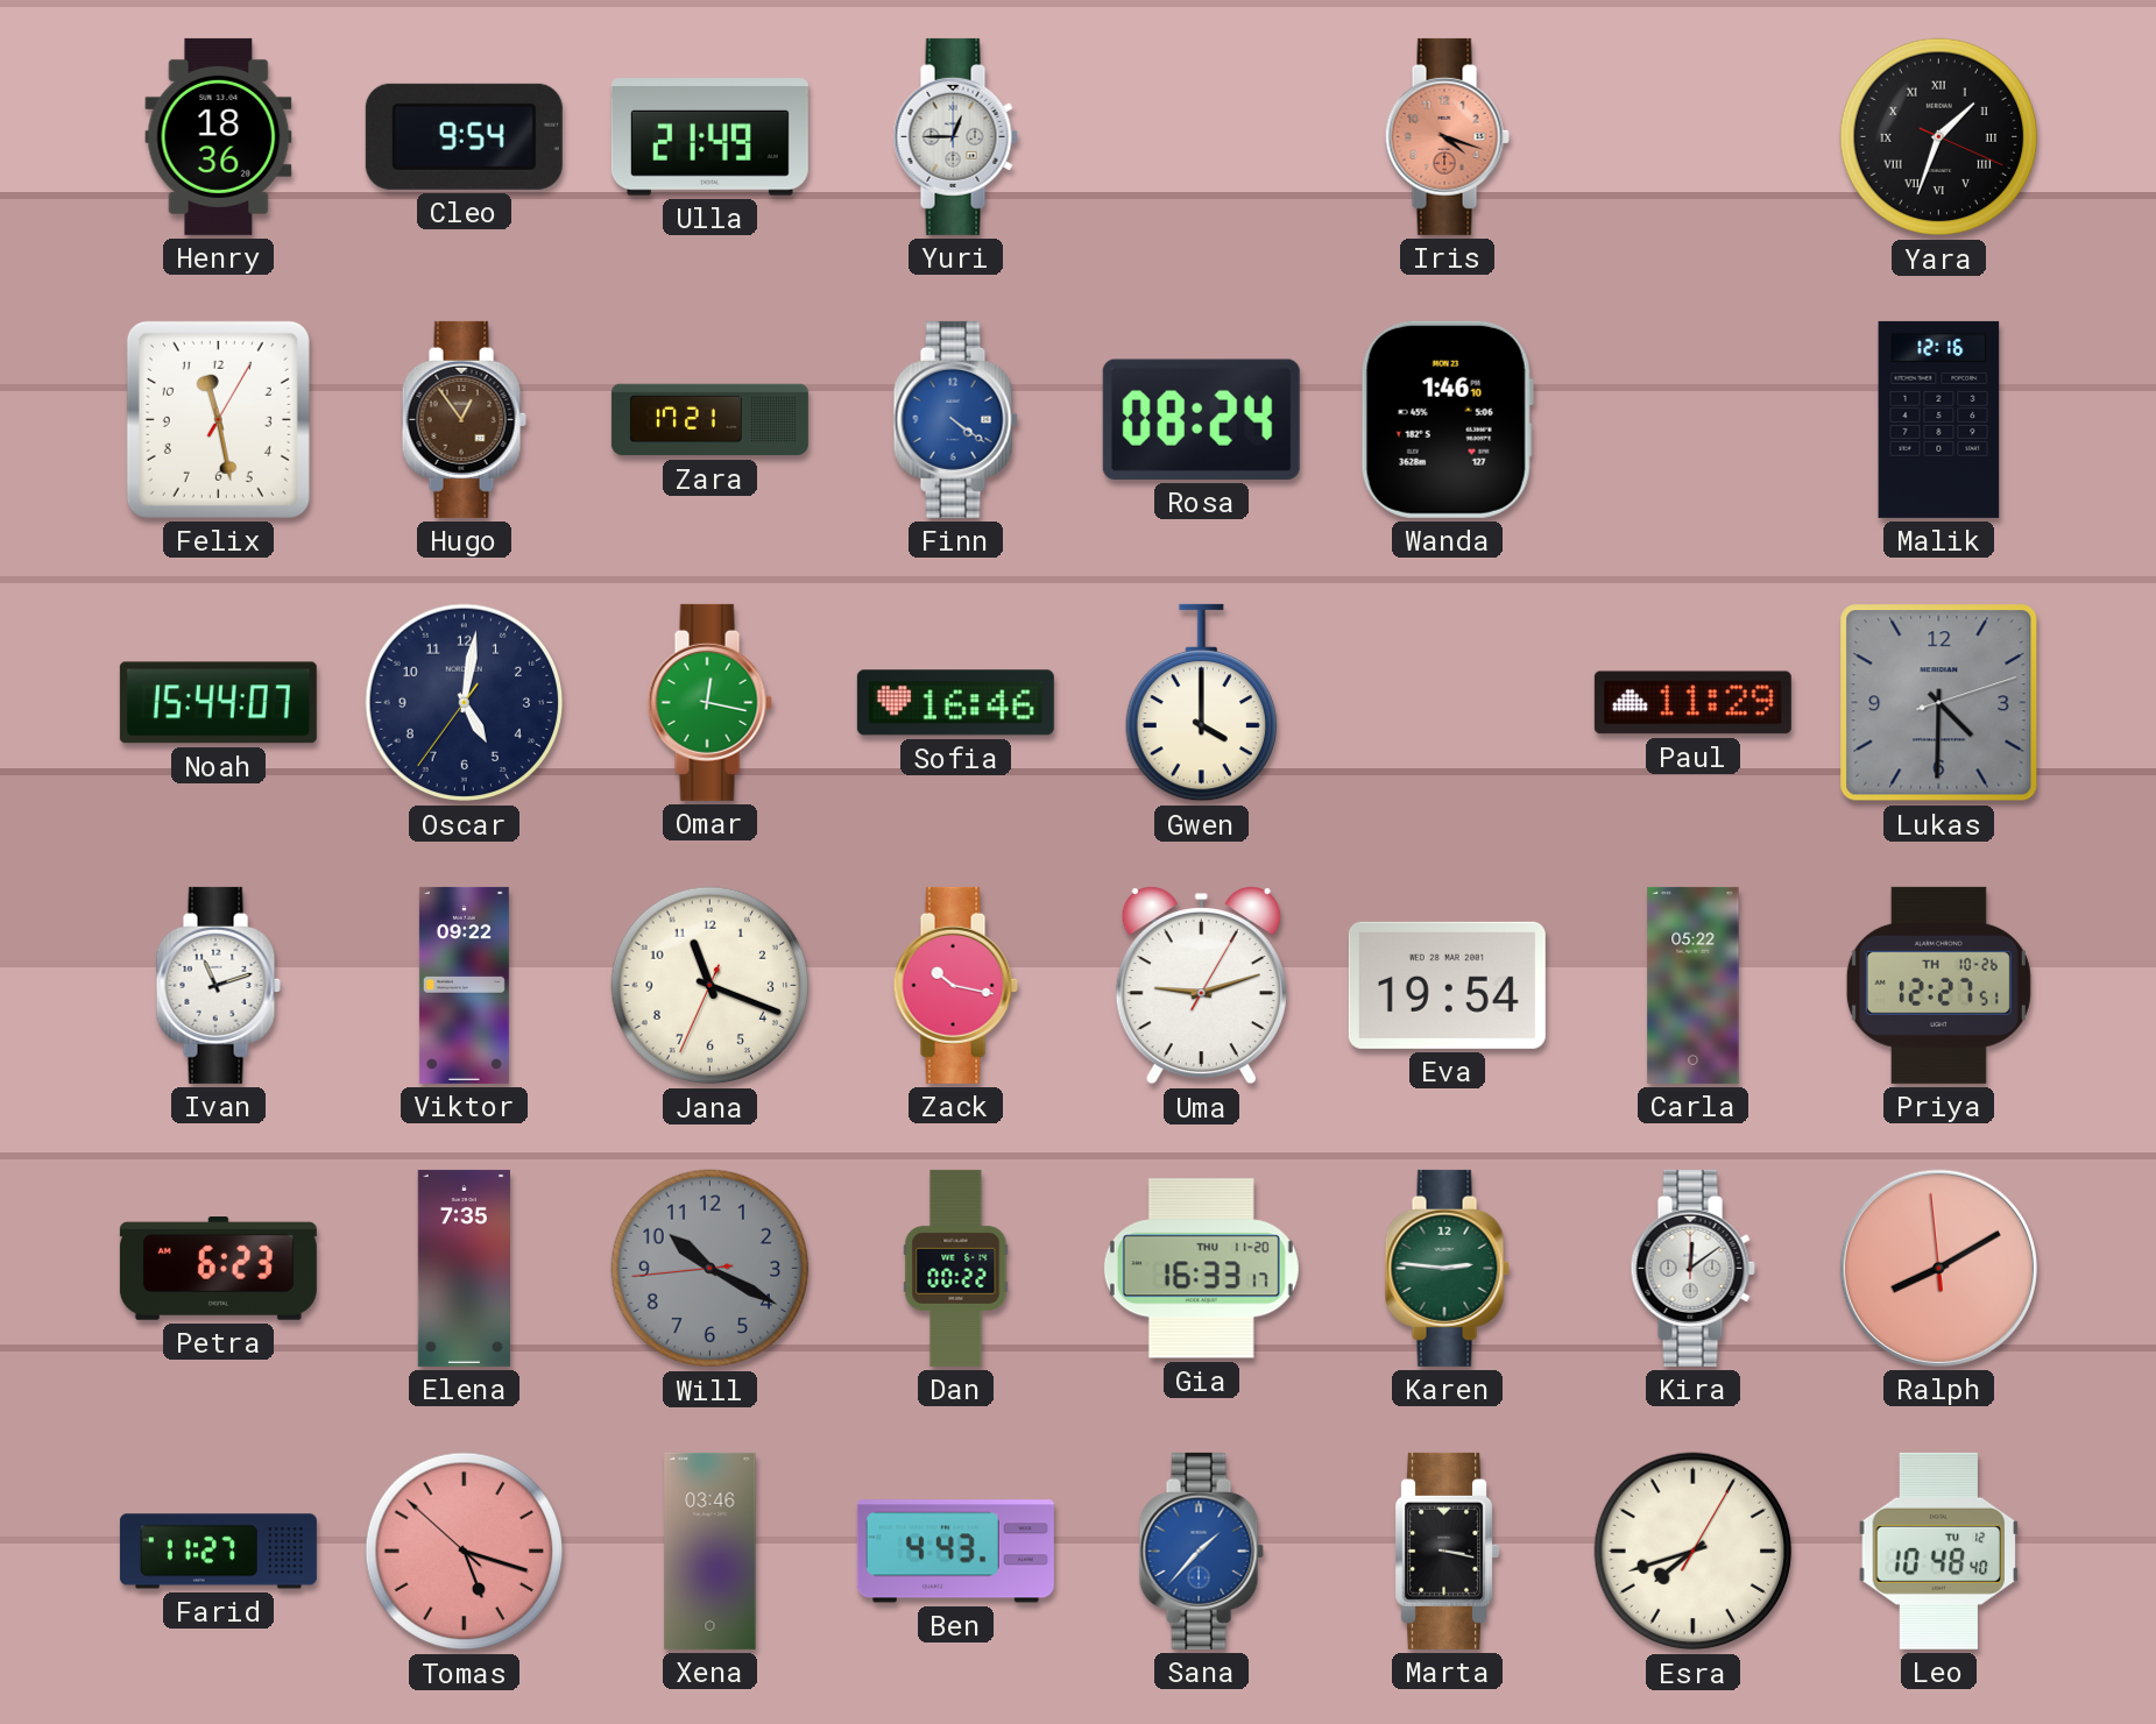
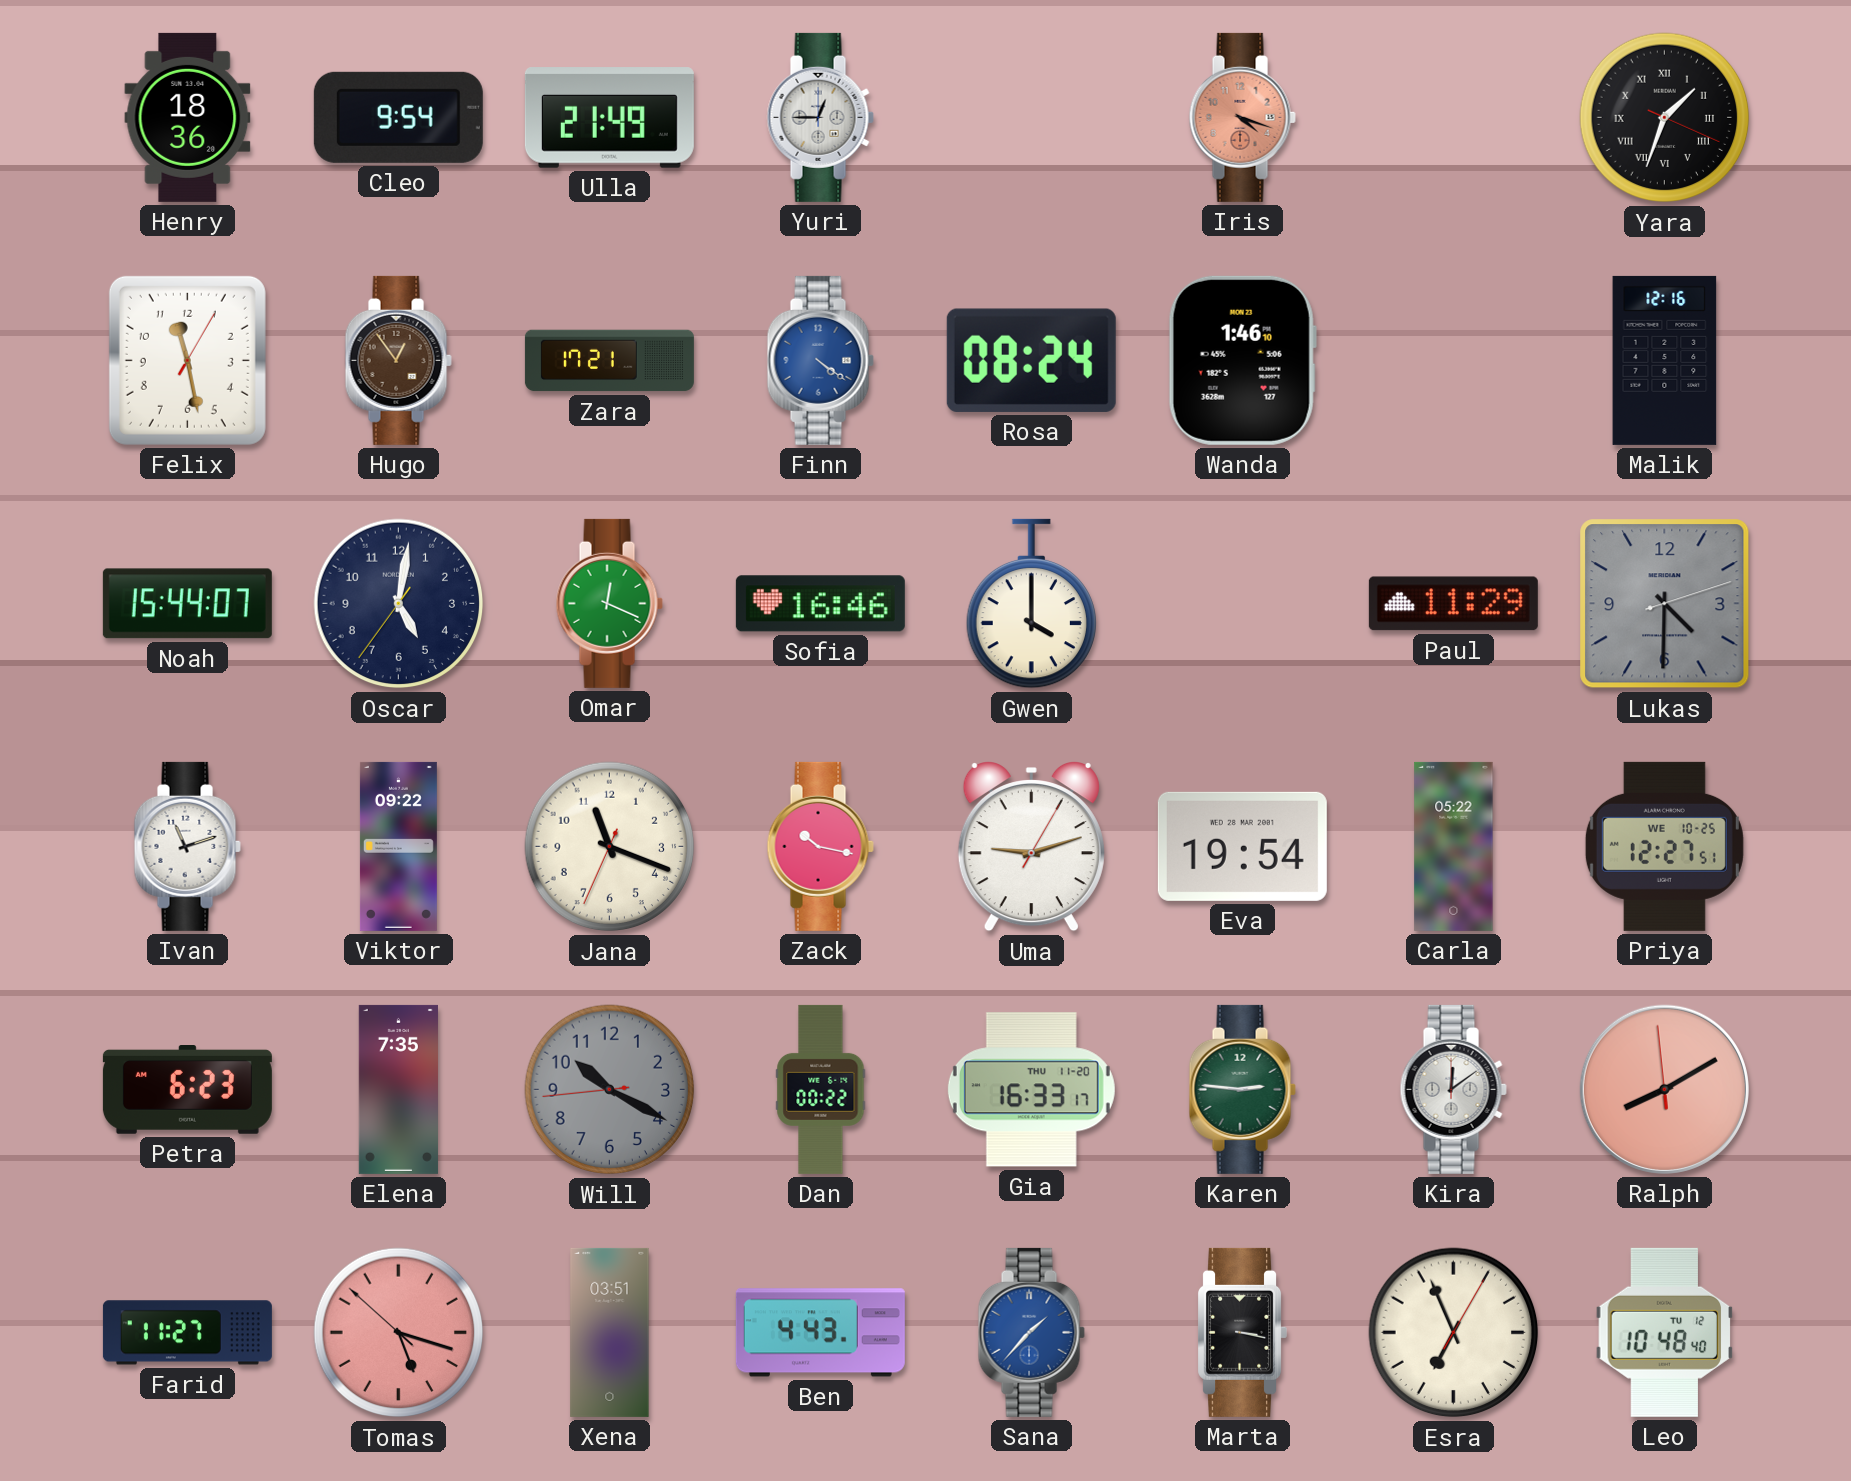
Omar: 12:17 -> 12:19 (609, 603)
Priya date: TH 10-26 -> WE 10-25 (1664, 846)
Xena: 03:46 -> 03:51 (610, 1332)
Esra: 7:42 -> 6:56 (1454, 1333)
